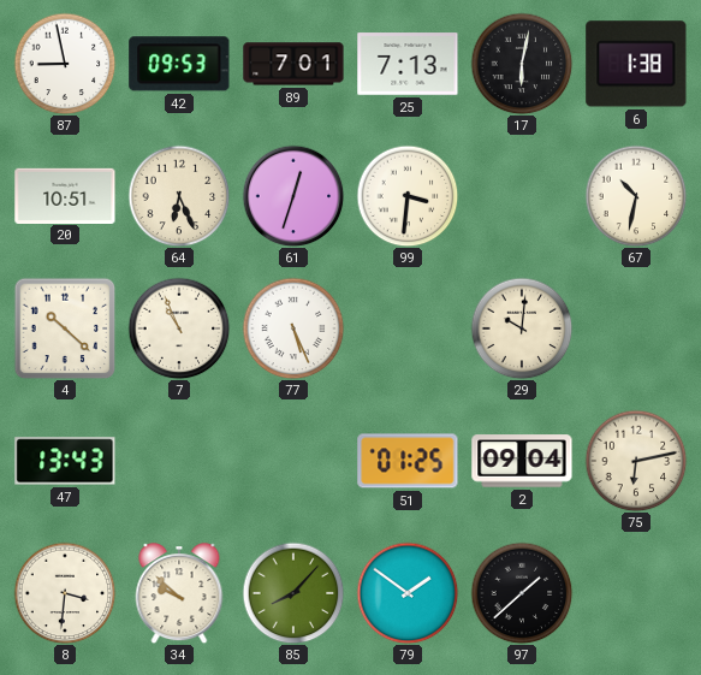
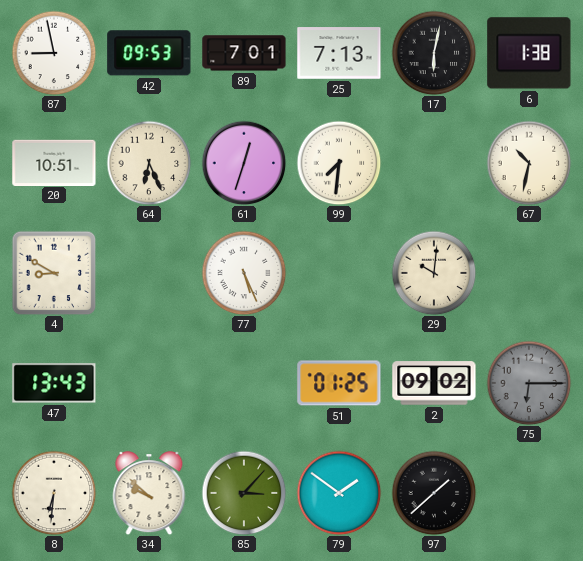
99: 3:31 -> 7:31 (339, 163)
4: 10:22 -> 8:50 (54, 273)
7: 10:56 -> none (179, 328)
2: 09:04 -> 09:02 (434, 383)
75: 6:13 -> 6:15 (529, 383)
75 dial: cream -> grey (529, 383)
8: 3:31 -> 6:31 (54, 493)
85: 8:07 -> 3:07 (244, 493)
